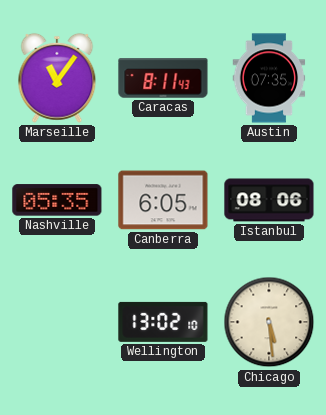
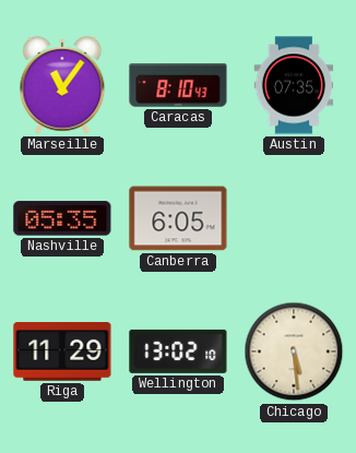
Caracas: 8:11 -> 8:10 (178, 85)
Istanbul: 08:06 -> none (269, 200)
Riga: none -> 11:29 (62, 351)
